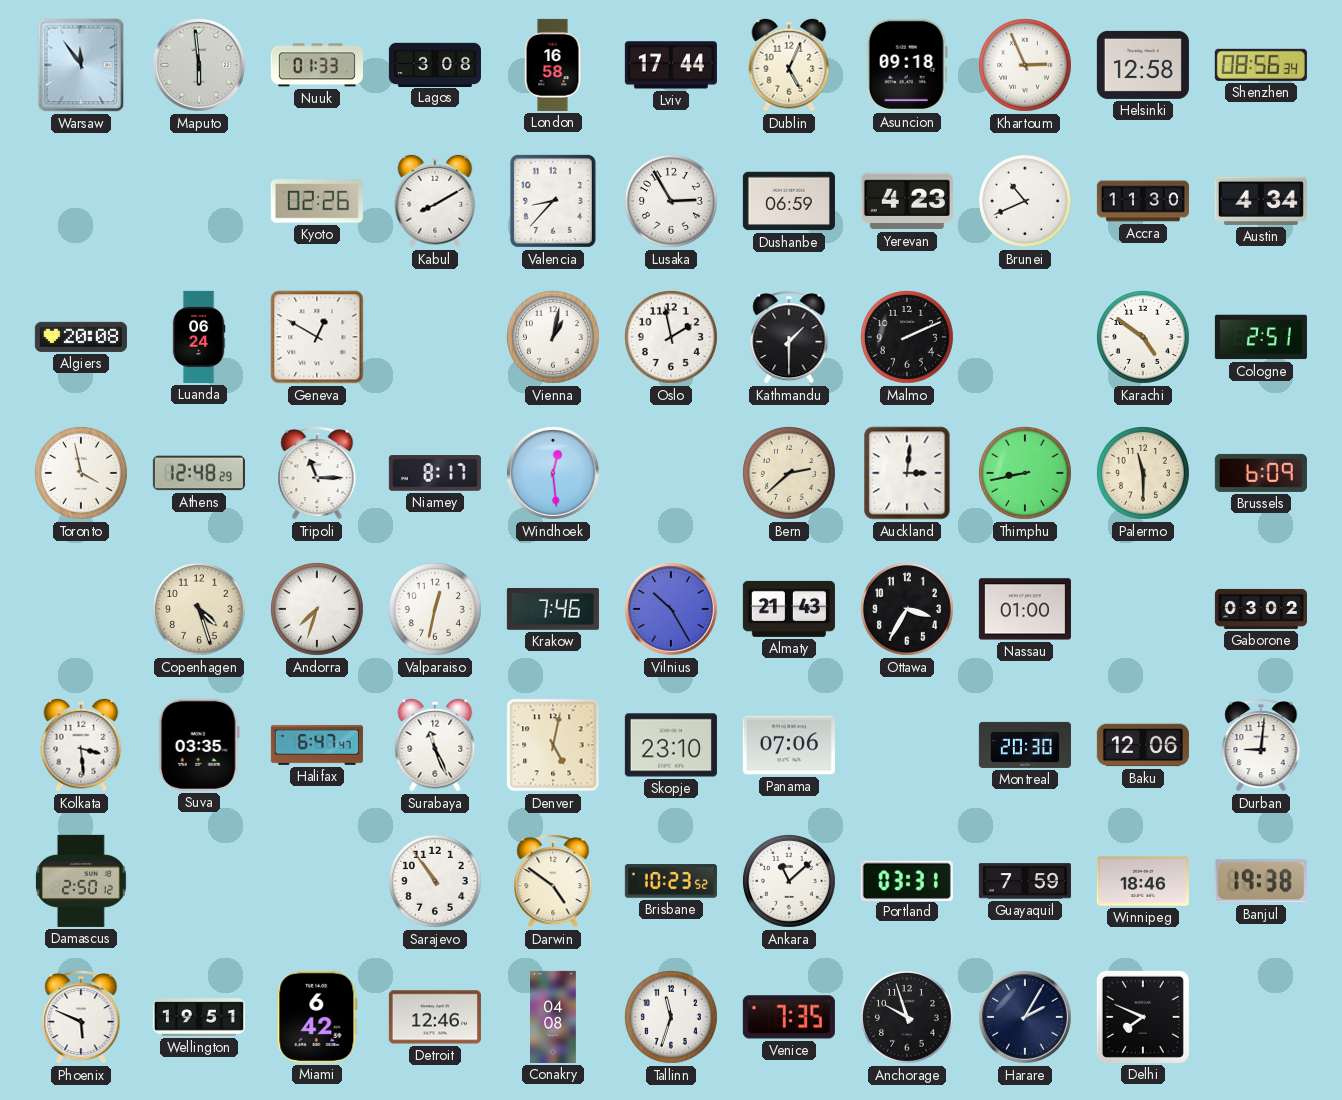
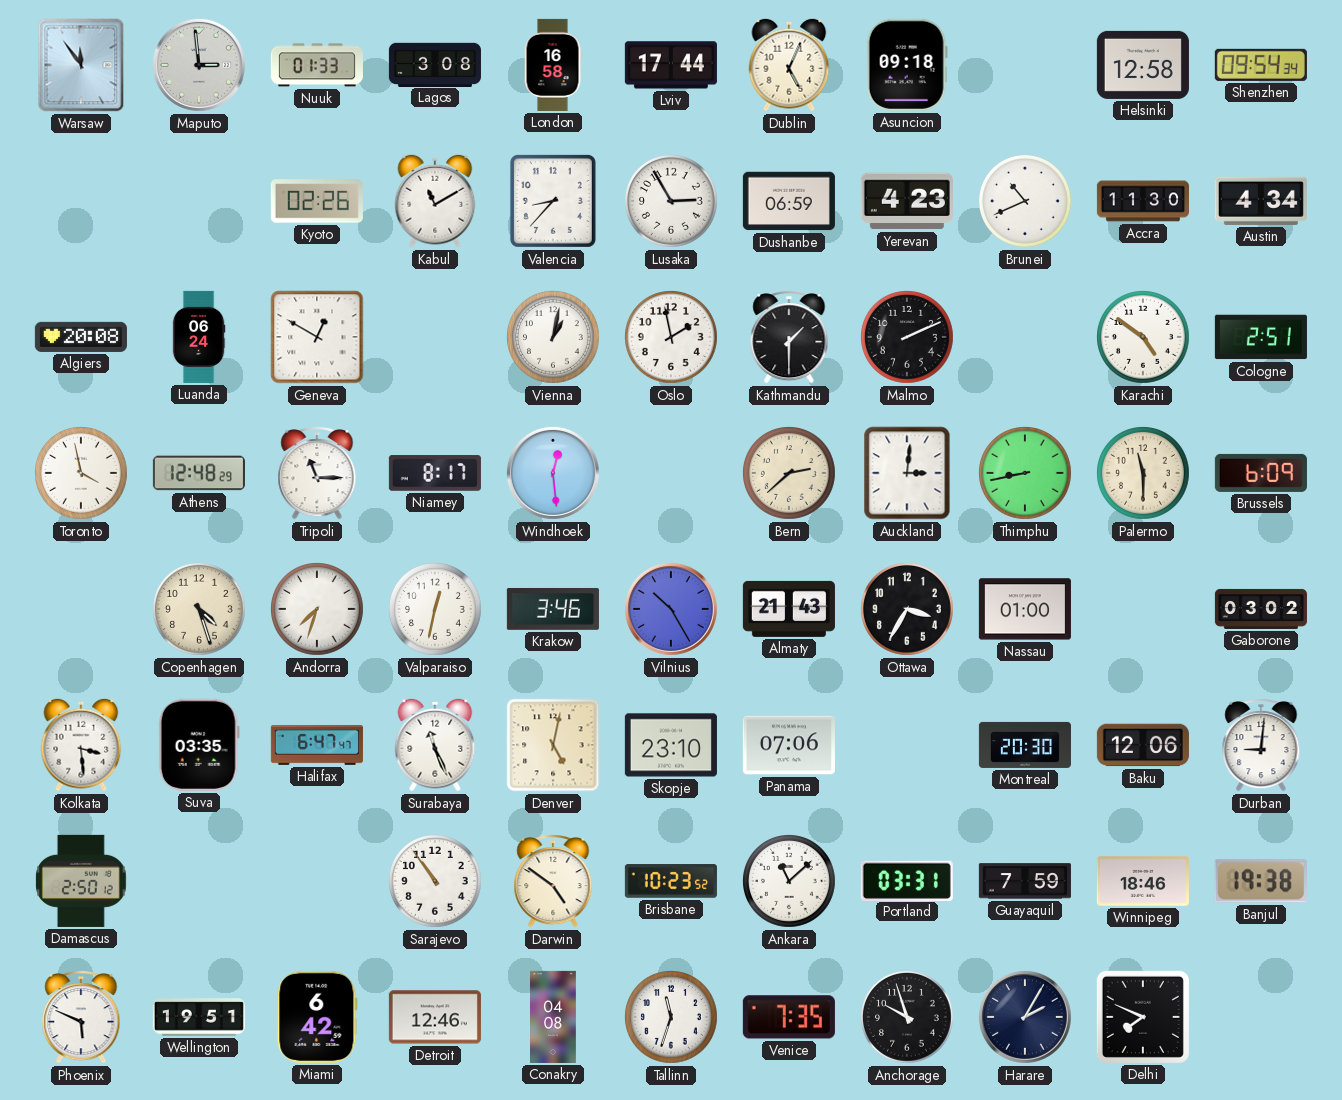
Maputo: 5:59 -> 2:59 (199, 65)
Khartoum: 2:56 -> none (1026, 66)
Shenzhen: 08:56 -> 09:54 (1261, 65)
Kabul: 8:10 -> 11:10 (435, 201)
Krakow: 7:46 -> 3:46 (553, 609)
